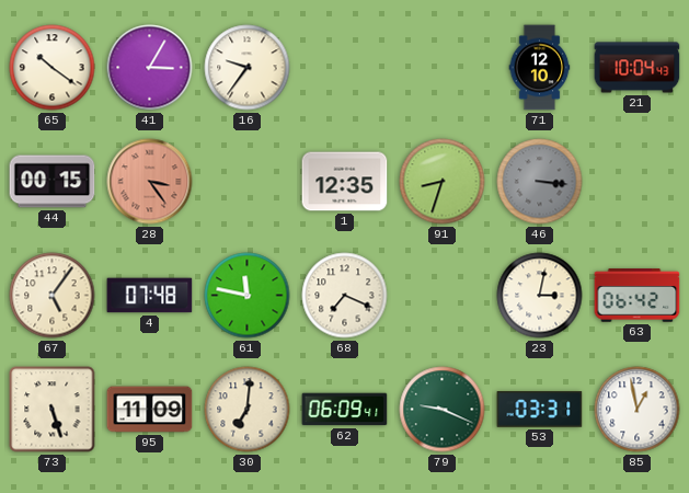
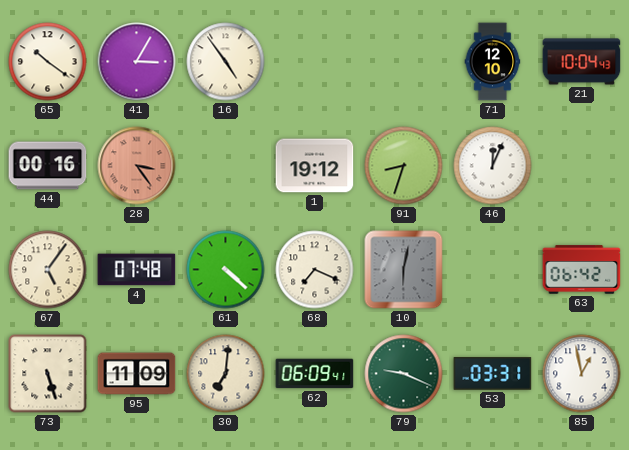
16: 9:36 -> 4:54 (226, 62)
44: 00:15 -> 00:16 (48, 166)
1: 12:35 -> 19:12 (315, 166)
46: 3:16 -> 12:04 (493, 166)
46 dial: grey -> white (493, 166)
61: 11:47 -> 4:22 (226, 270)
10: none -> 6:02 (404, 270)
23: 3:02 -> none (540, 296)
